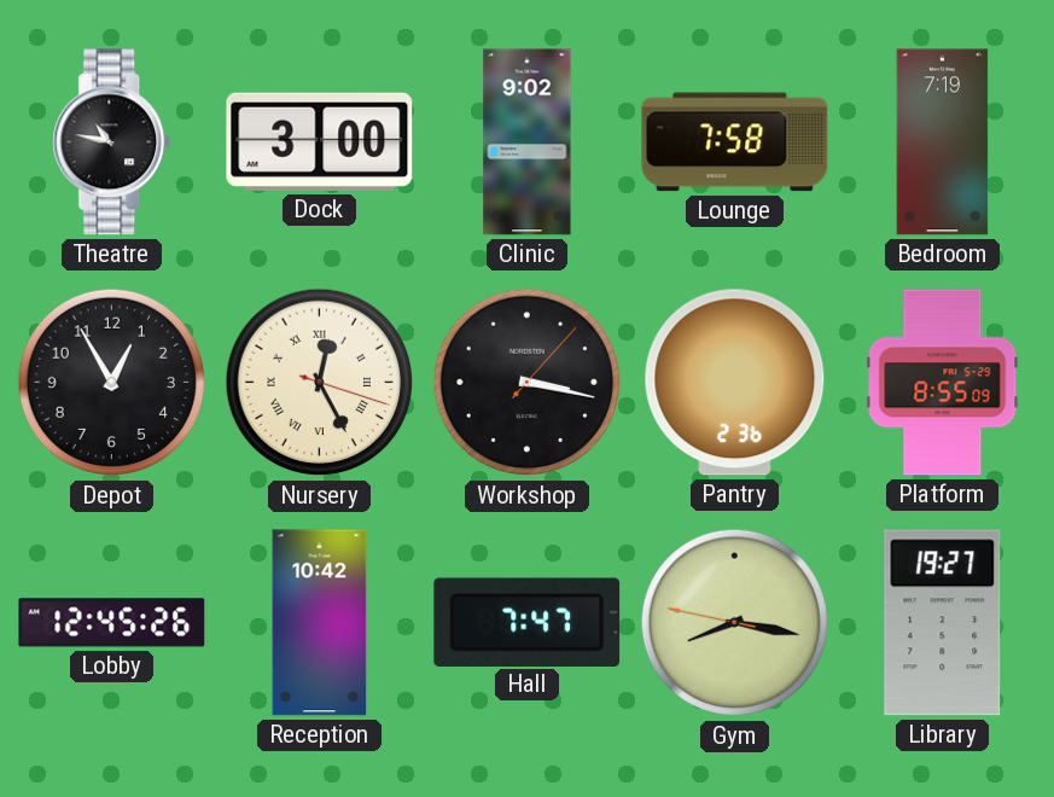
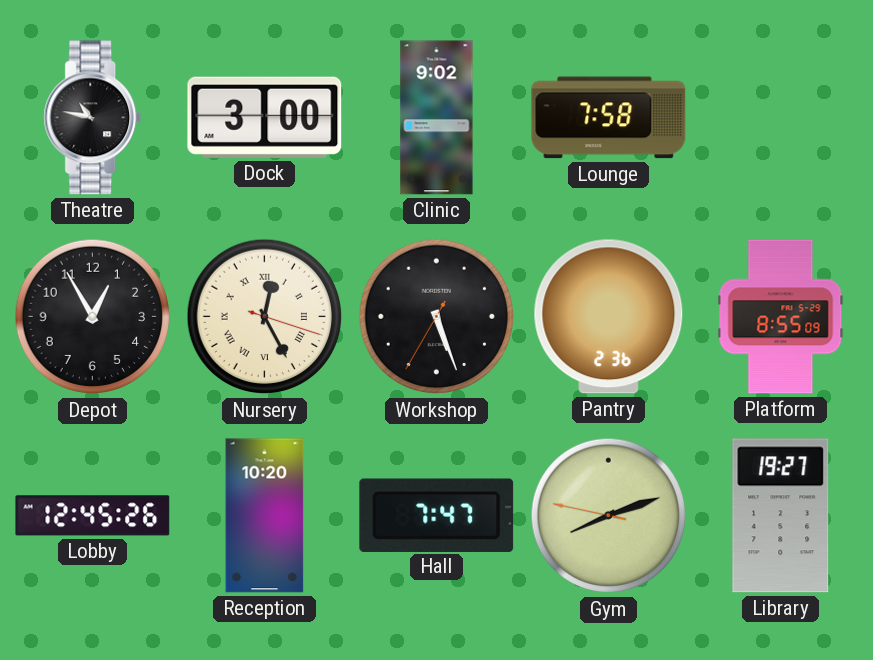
Bedroom: 7:19 -> none (943, 142)
Workshop: 3:17 -> 5:26 (437, 317)
Reception: 10:42 -> 10:20 (265, 516)
Gym: 8:16 -> 8:11 (609, 516)
